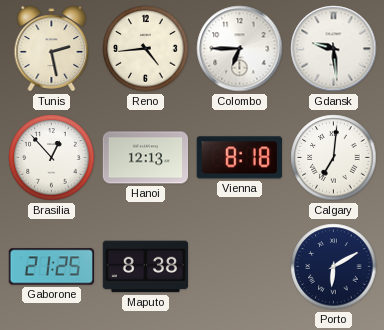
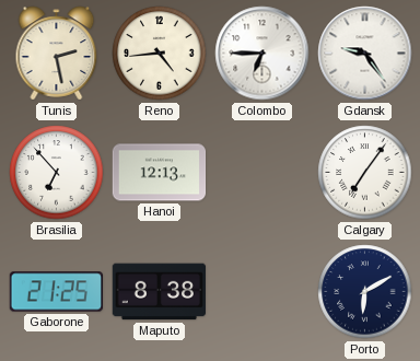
Gdansk: 9:29 -> 9:24 (365, 54)
Brasilia: 12:53 -> 6:53 (57, 173)
Vienna: 8:18 -> none (239, 158)
Calgary: 7:01 -> 7:06 (365, 173)
